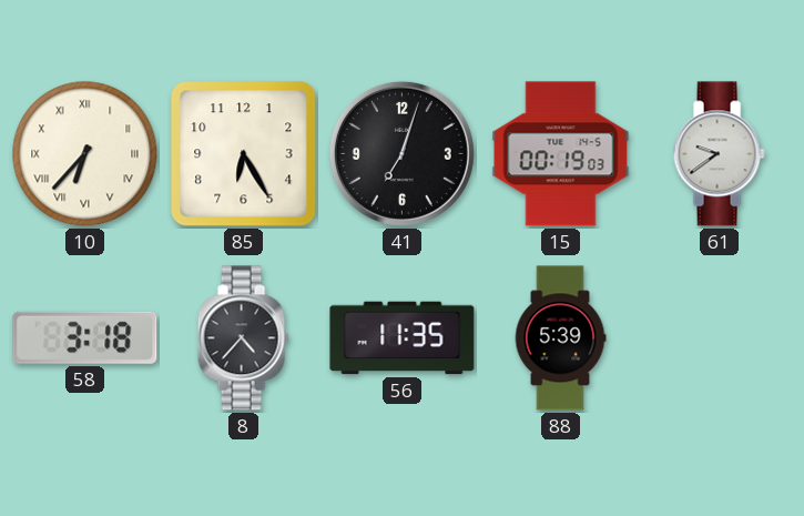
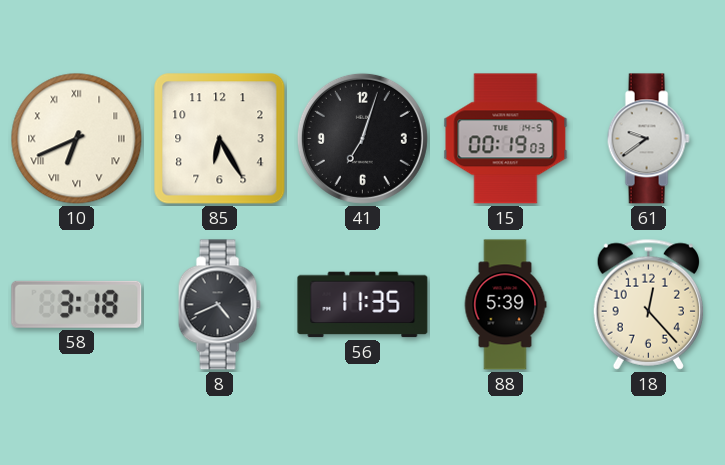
10: 6:37 -> 6:41 (77, 139)
8: 4:37 -> 4:41 (219, 305)
18: none -> 12:23 (648, 304)
